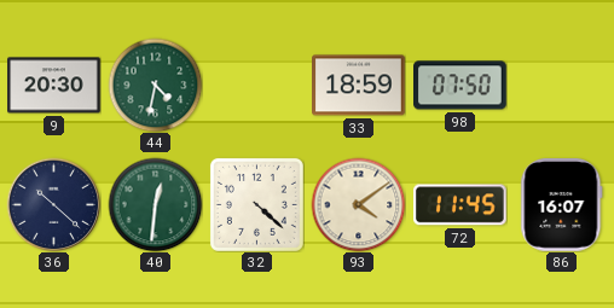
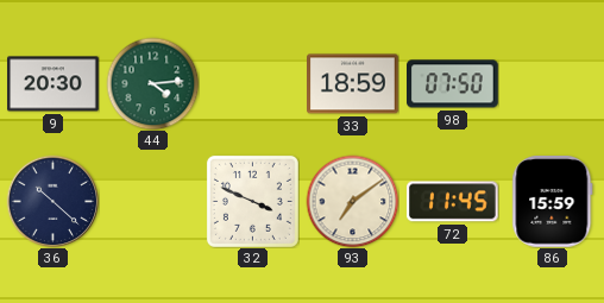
44: 4:32 -> 4:14 (152, 83)
40: 12:31 -> none (155, 204)
32: 4:22 -> 3:49 (252, 201)
93: 4:09 -> 7:09 (352, 201)
86: 16:07 -> 15:59 (553, 202)
